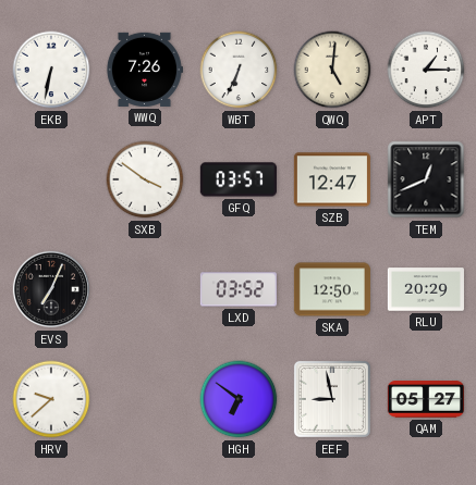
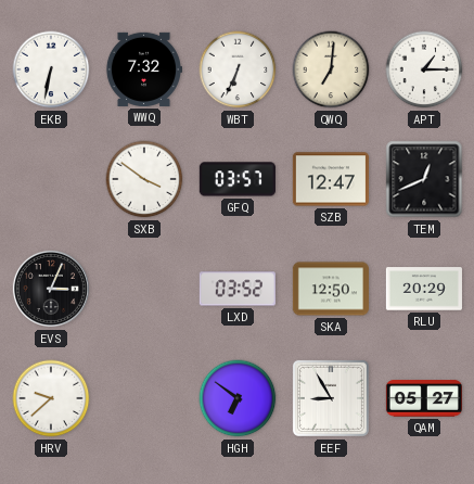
WWQ: 7:26 -> 7:32 (143, 69)
QWQ: 5:01 -> 7:01 (331, 69)
EVS: 7:04 -> 3:04 (51, 289)
EEF: 8:58 -> 8:55 (331, 398)
